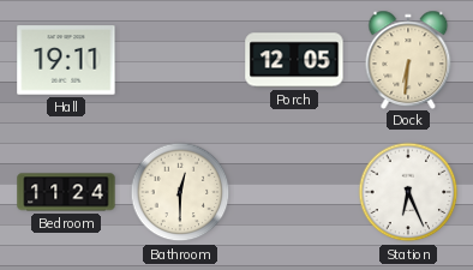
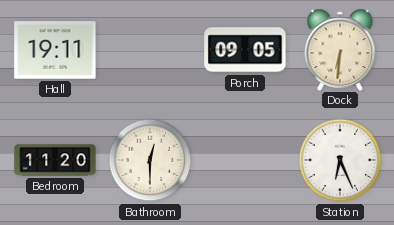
Porch: 12:05 -> 09:05 (245, 50)
Bedroom: 11:24 -> 11:20 (55, 160)
